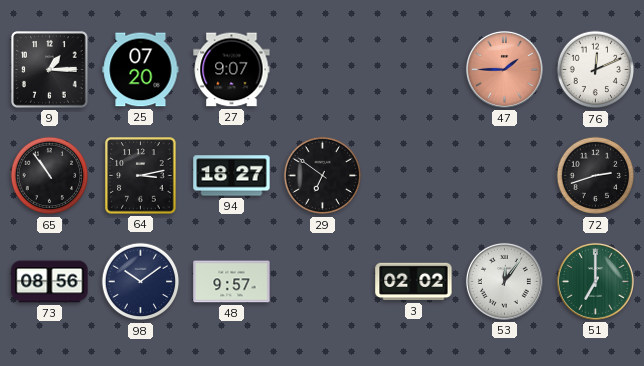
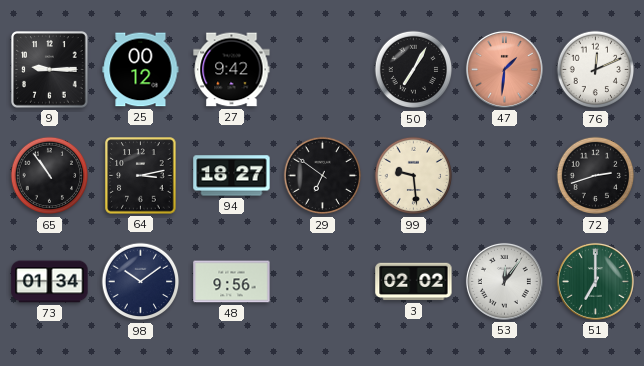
9: 1:15 -> 9:15 (50, 70)
25: 07:20 -> 00:12 (141, 70)
27: 9:07 -> 9:42 (232, 70)
50: none -> 7:05 (414, 70)
47: 1:45 -> 1:31 (504, 69)
99: none -> 9:29 (414, 176)
73: 08:56 -> 01:34 (50, 282)
48: 9:57 -> 9:56 (232, 282)
